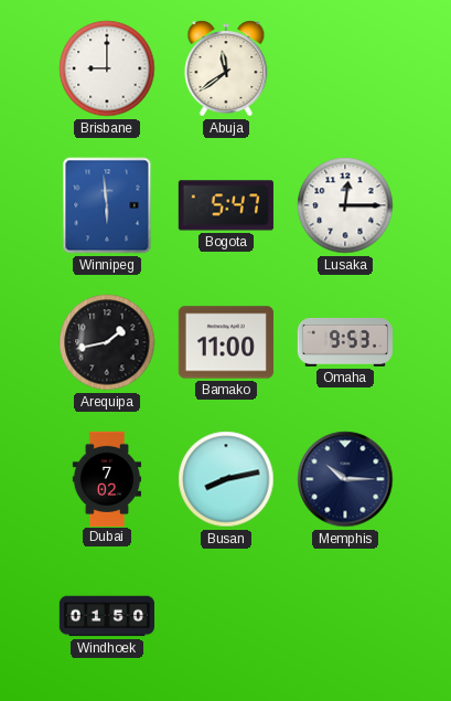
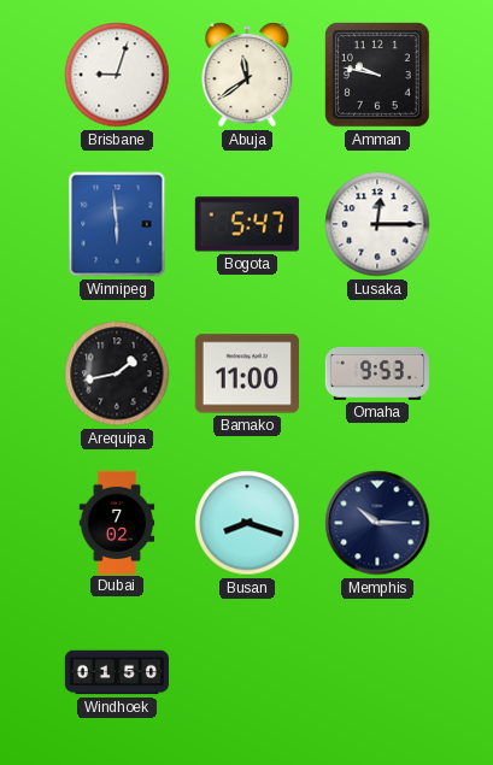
Brisbane: 9:00 -> 9:03 (117, 75)
Amman: none -> 9:47 (377, 75)
Busan: 8:13 -> 8:18 (247, 523)
